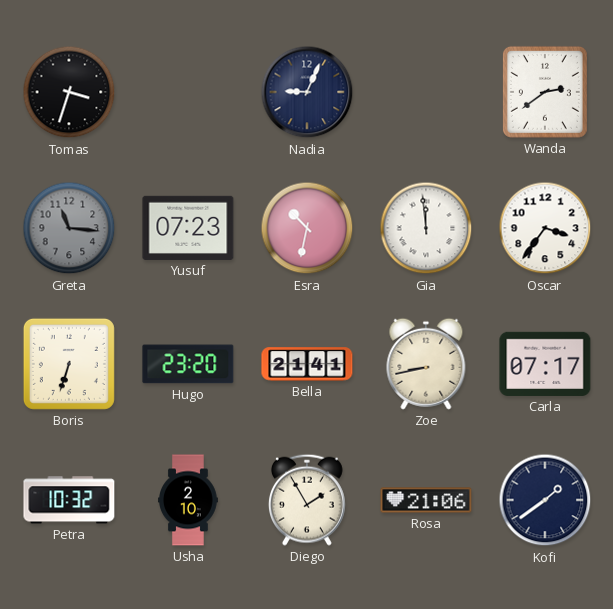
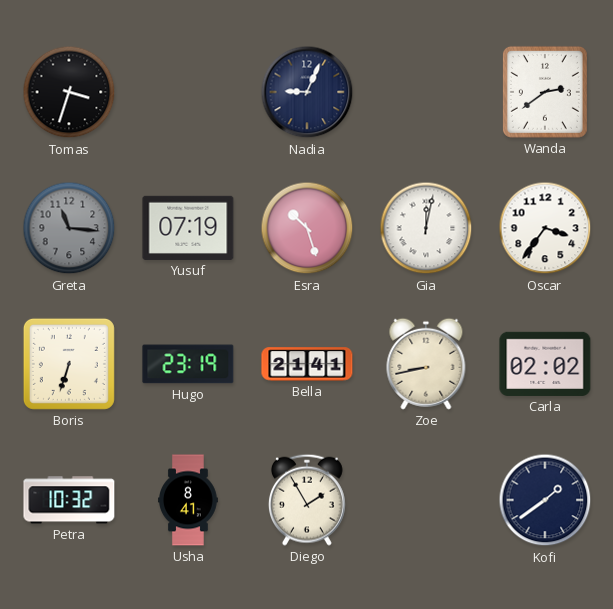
Yusuf: 07:23 -> 07:19 (188, 228)
Esra: 10:32 -> 10:27 (307, 228)
Gia: 11:59 -> 12:02 (426, 228)
Hugo: 23:20 -> 23:19 (188, 364)
Carla: 07:17 -> 02:02 (545, 364)
Usha: 2:10 -> 8:41 (189, 500)
Rosa: 21:06 -> none (426, 500)
